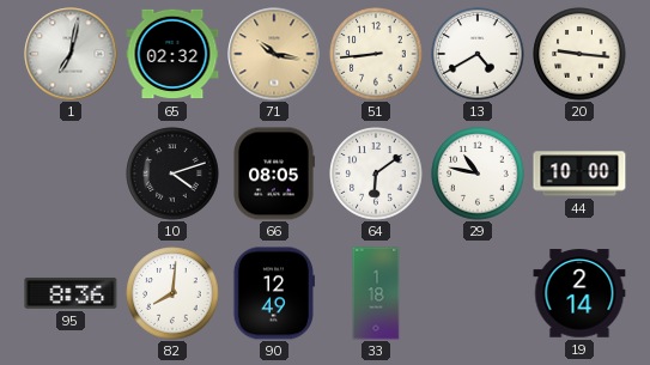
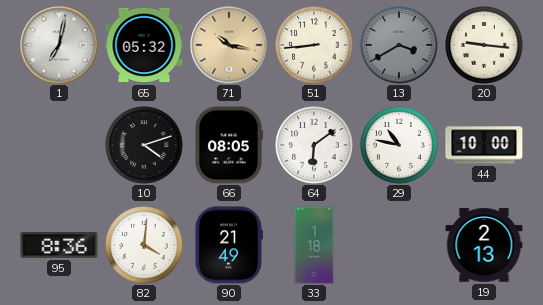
65: 02:32 -> 05:32 (144, 45)
13: 4:40 -> 3:40 (399, 45)
13 dial: white -> grey (399, 45)
82: 8:01 -> 4:01 (144, 245)
90: 12:49 -> 21:49 (229, 245)
19: 2:14 -> 2:13 (484, 245)
